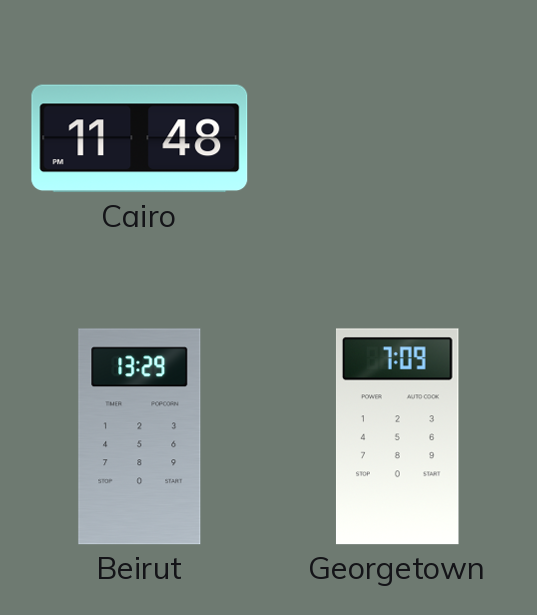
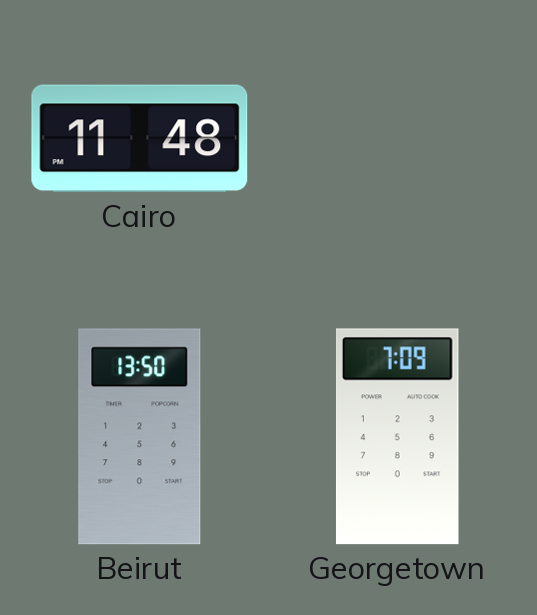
Beirut: 13:29 -> 13:50 (140, 437)
